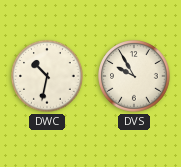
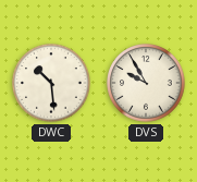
DWC: 10:32 -> 10:29 (51, 83)
